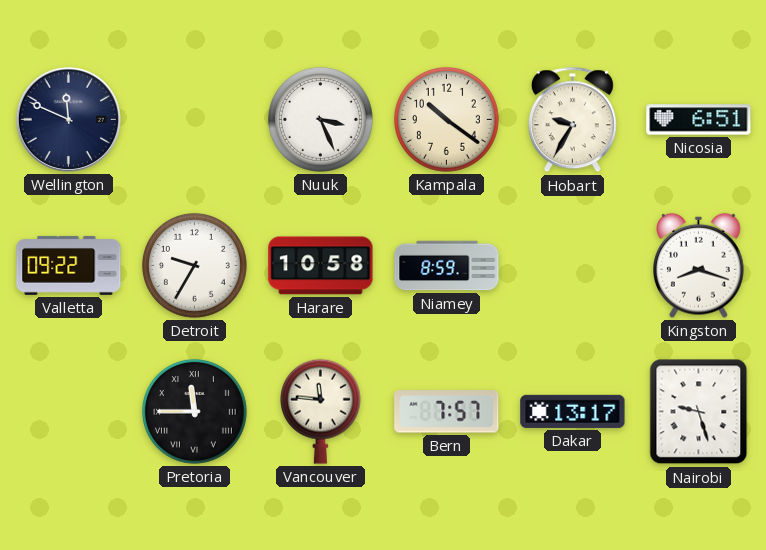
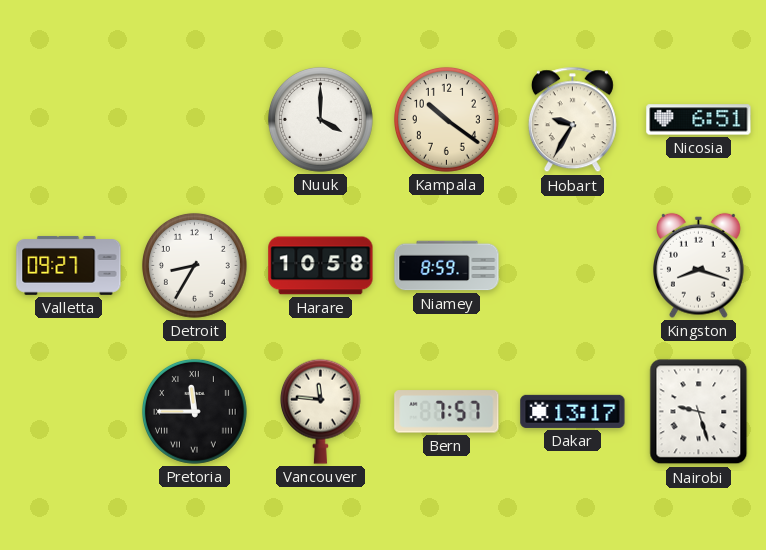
Wellington: 11:49 -> none (68, 119)
Nuuk: 3:26 -> 4:00 (320, 119)
Valletta: 09:22 -> 09:27 (69, 265)
Detroit: 9:35 -> 8:35 (194, 265)
